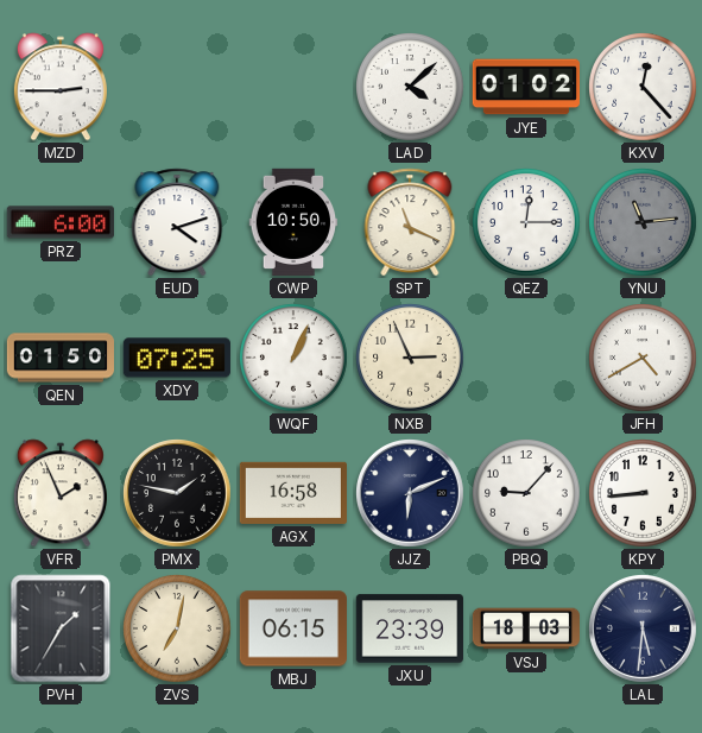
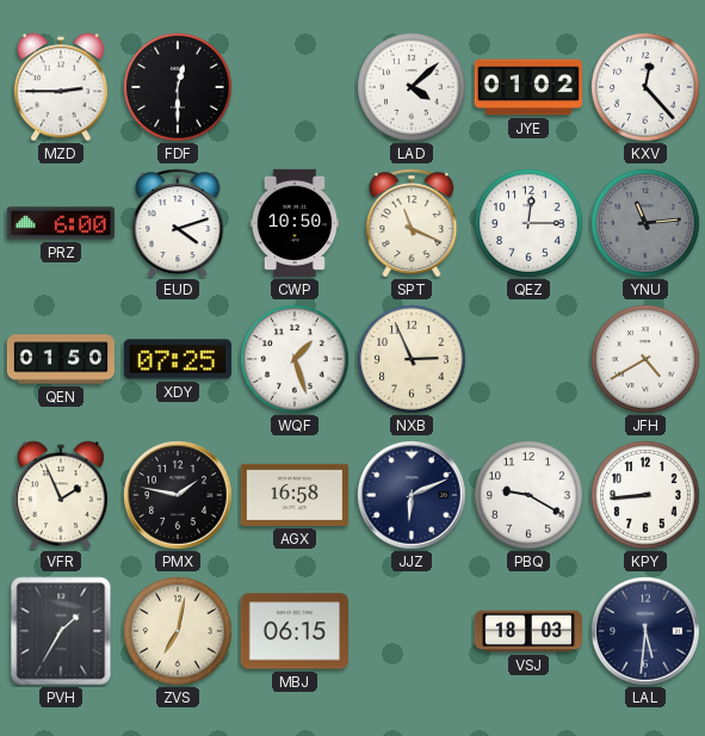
FDF: none -> 12:30 (178, 88)
WQF: 1:04 -> 1:27 (295, 360)
PBQ: 9:07 -> 9:20 (528, 496)
JXU: 23:39 -> none (410, 628)
